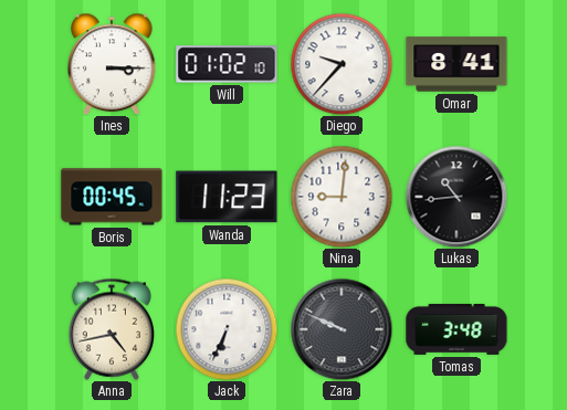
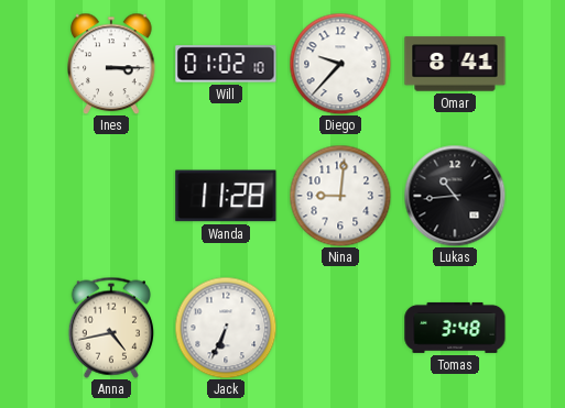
Boris: 00:45 -> none (112, 197)
Wanda: 11:23 -> 11:28 (226, 196)
Zara: 9:49 -> none (342, 329)
